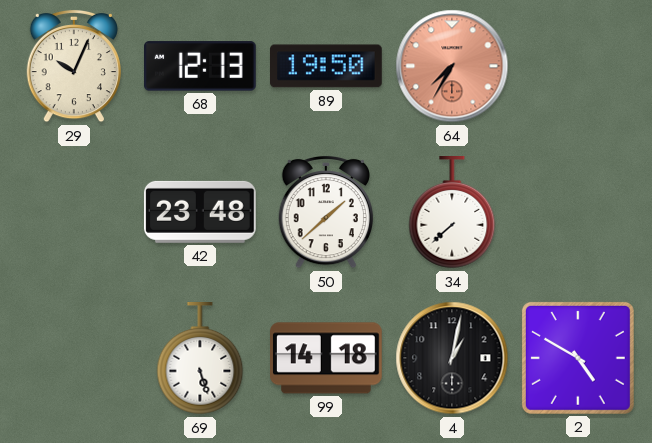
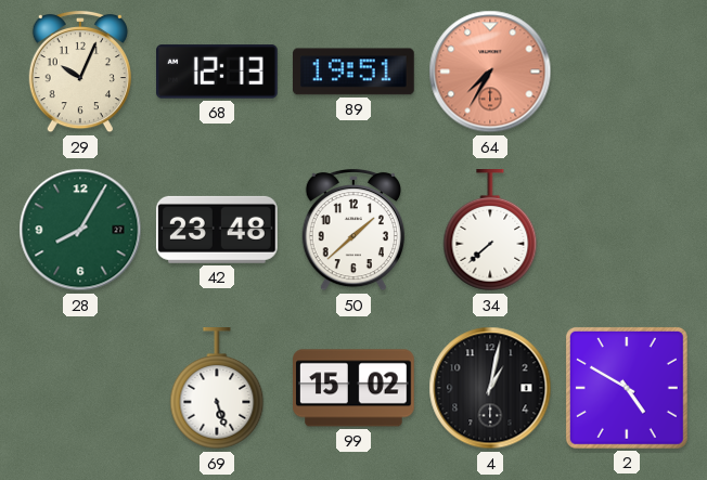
89: 19:50 -> 19:51 (355, 72)
28: none -> 8:05 (80, 230)
99: 14:18 -> 15:02 (355, 388)
